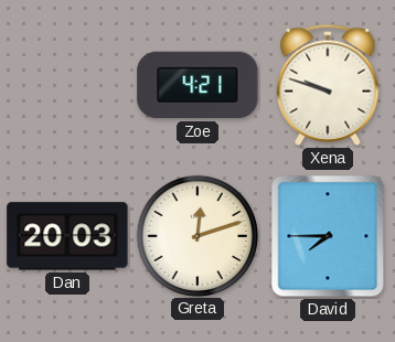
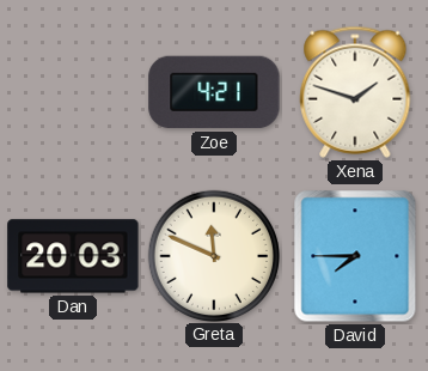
Xena: 9:48 -> 1:48 (355, 92)
Greta: 12:12 -> 11:49 (213, 255)
